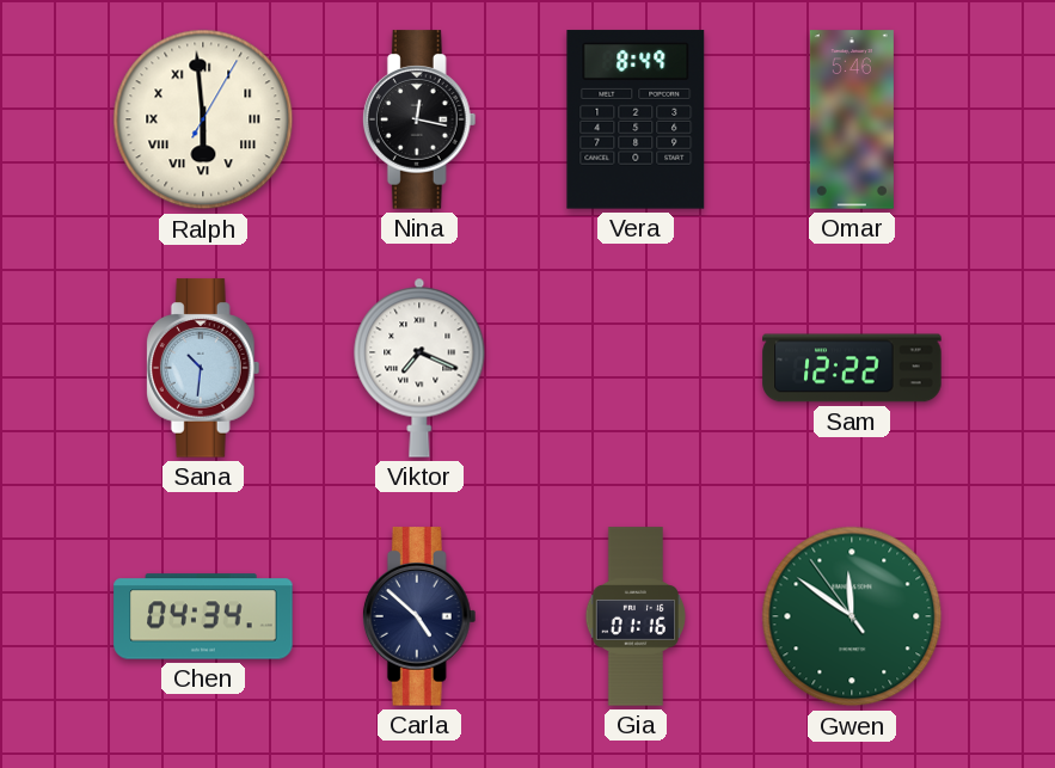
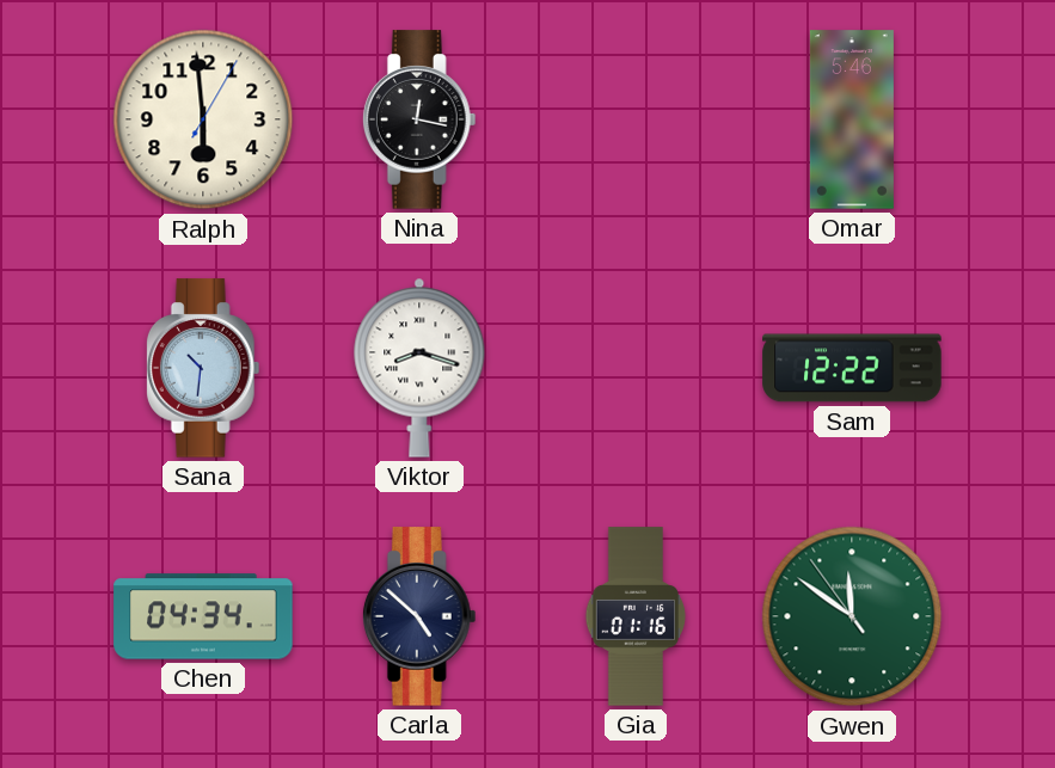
Ralph numerals: Roman -> Arabic (203, 119)
Vera: 8:49 -> none (636, 119)
Viktor: 7:19 -> 8:18 (419, 368)
